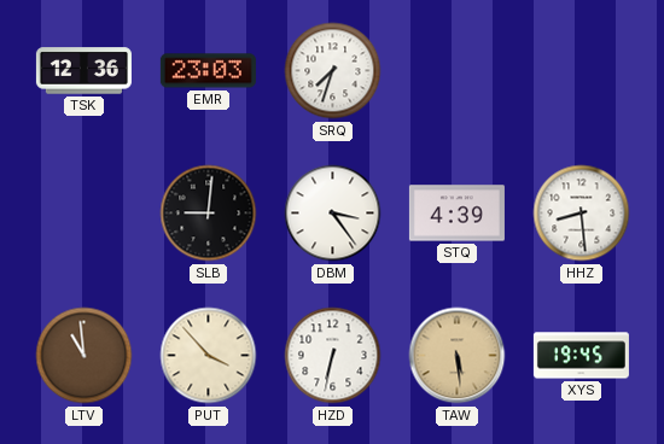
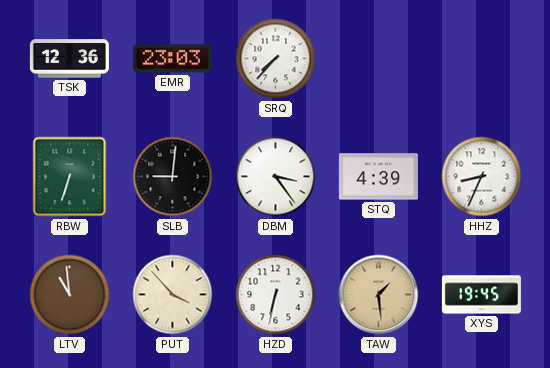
SRQ: 7:33 -> 7:37 (276, 59)
RBW: none -> 6:33 (70, 177)
HHZ: 8:29 -> 8:34 (482, 177)
TAW: 5:29 -> 1:29 (379, 295)
